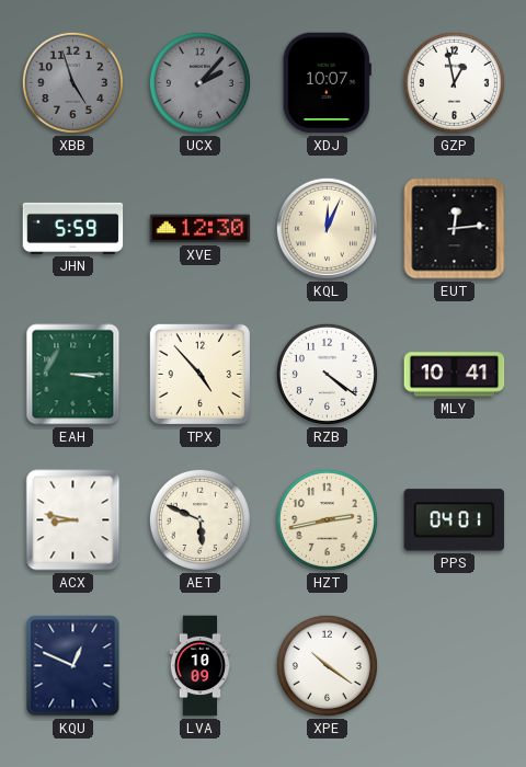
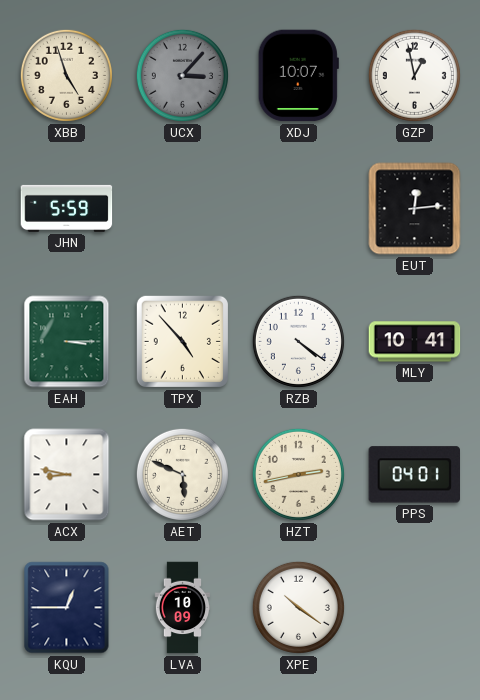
XBB dial: grey -> cream (66, 75)
UCX: 2:07 -> 3:07 (182, 75)
XVE: 12:30 -> none (201, 229)
KQL: 12:04 -> none (327, 228)
KQU: 12:49 -> 12:45 (67, 608)
